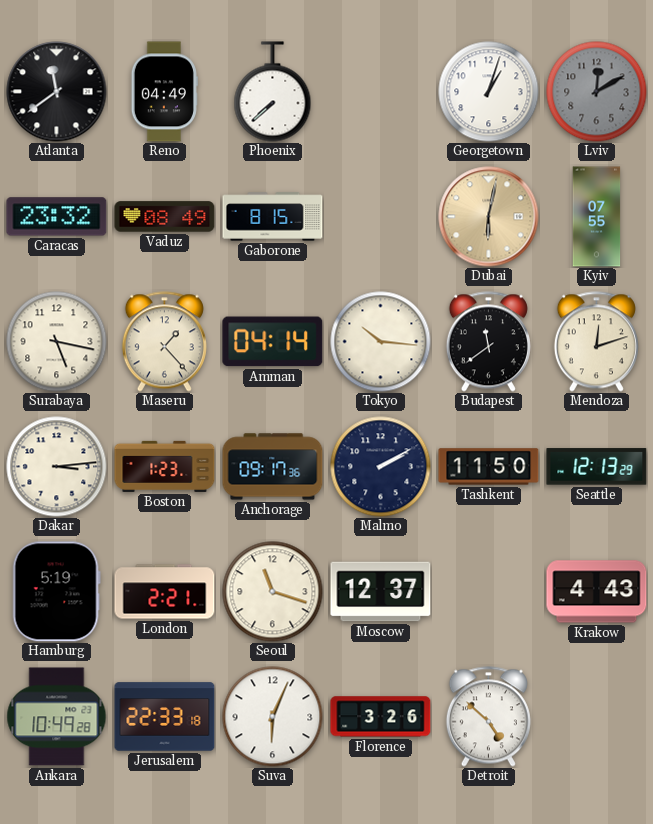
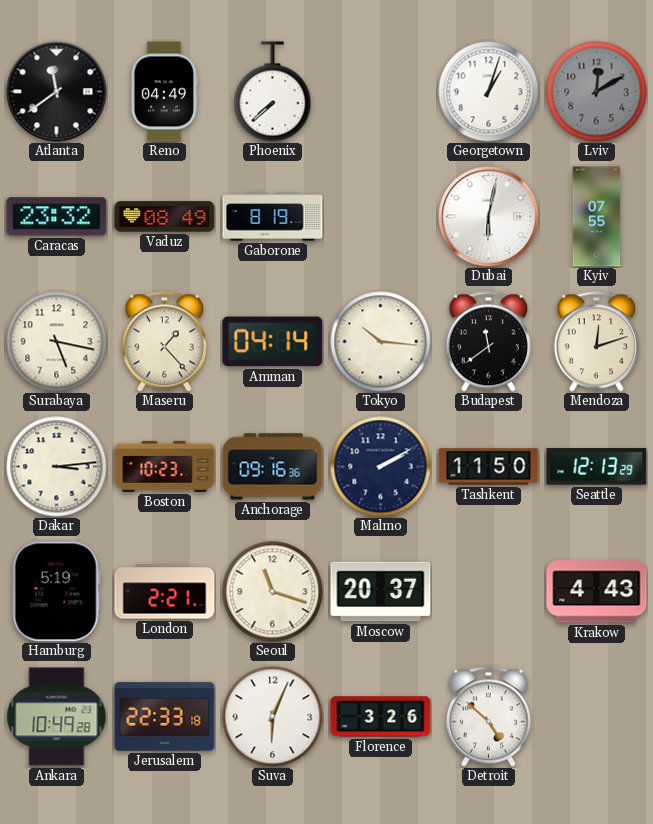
Gaborone: 8:15 -> 8:19 (273, 217)
Dubai dial: champagne -> white (489, 217)
Boston: 1:23 -> 10:23 (165, 466)
Anchorage: 09:17 -> 09:16 (273, 467)
Moscow: 12:37 -> 20:37 (381, 592)
